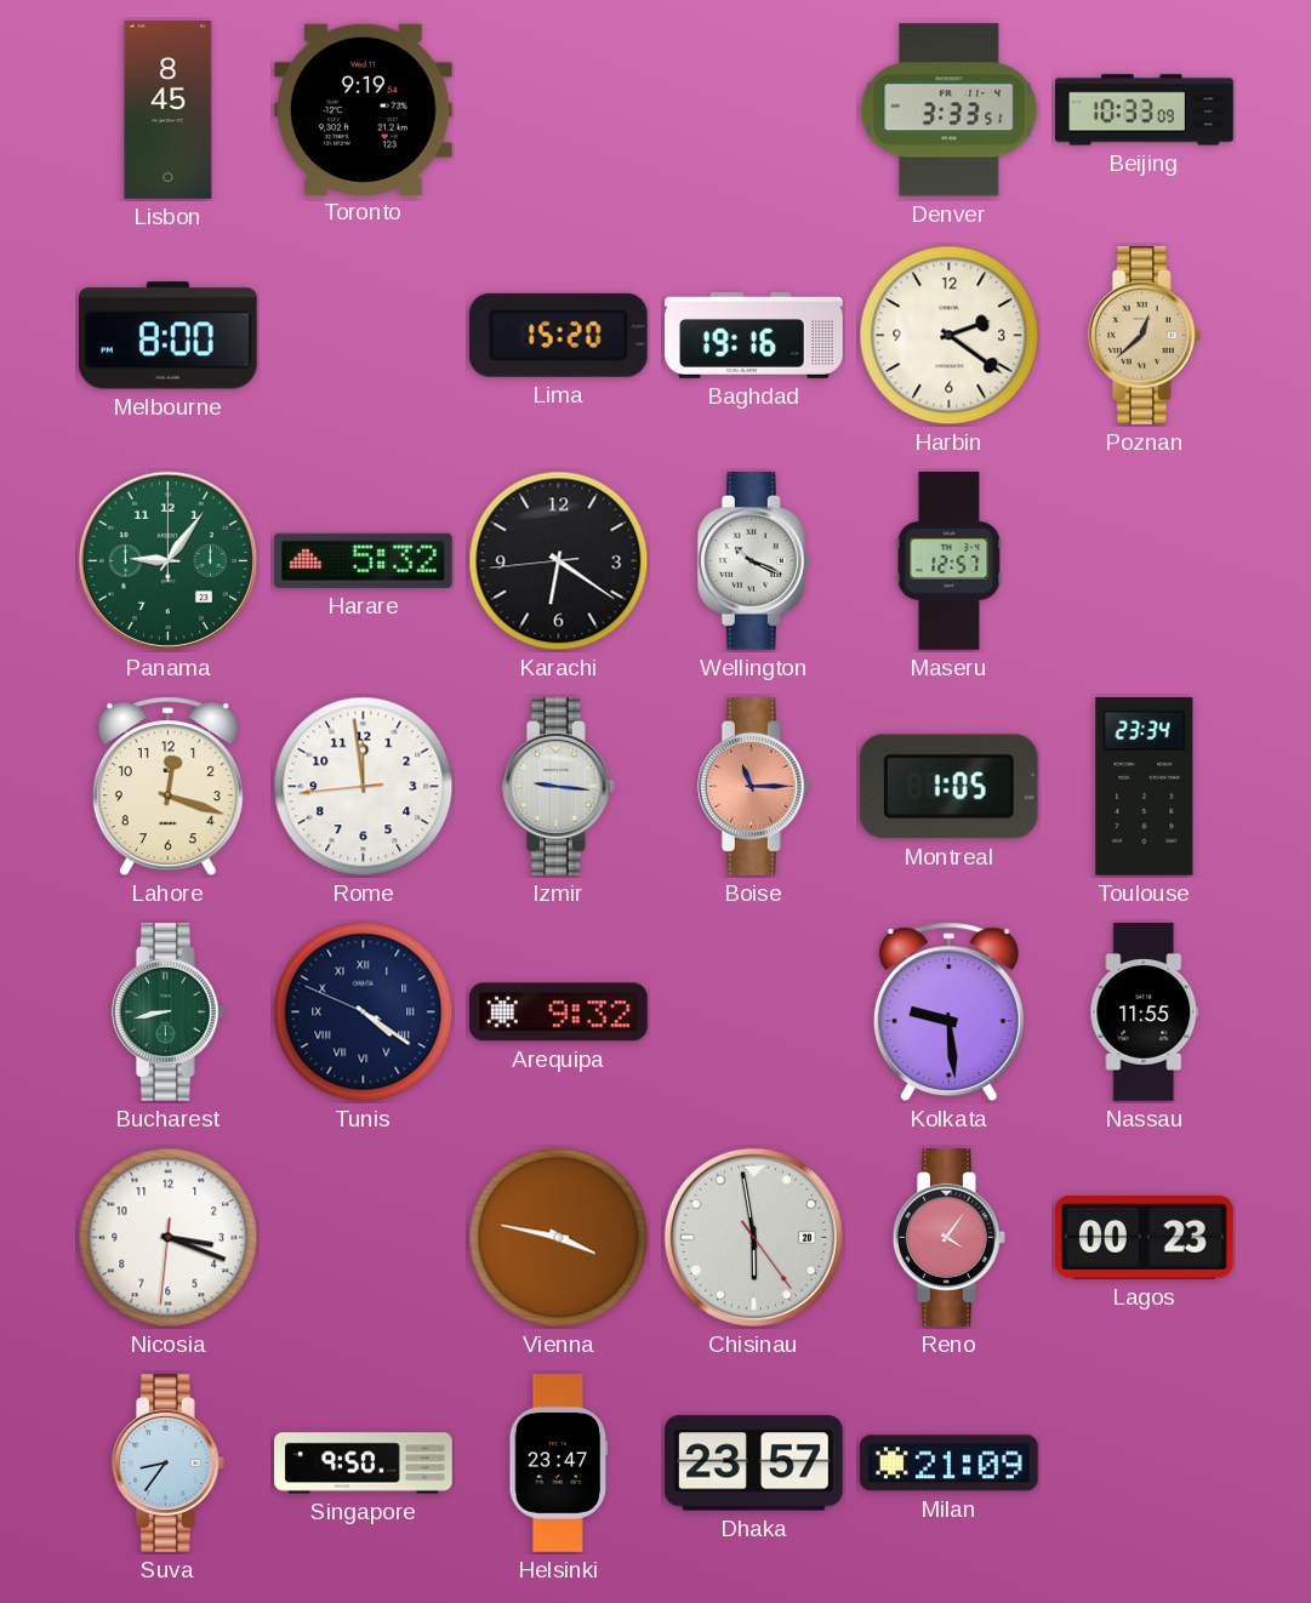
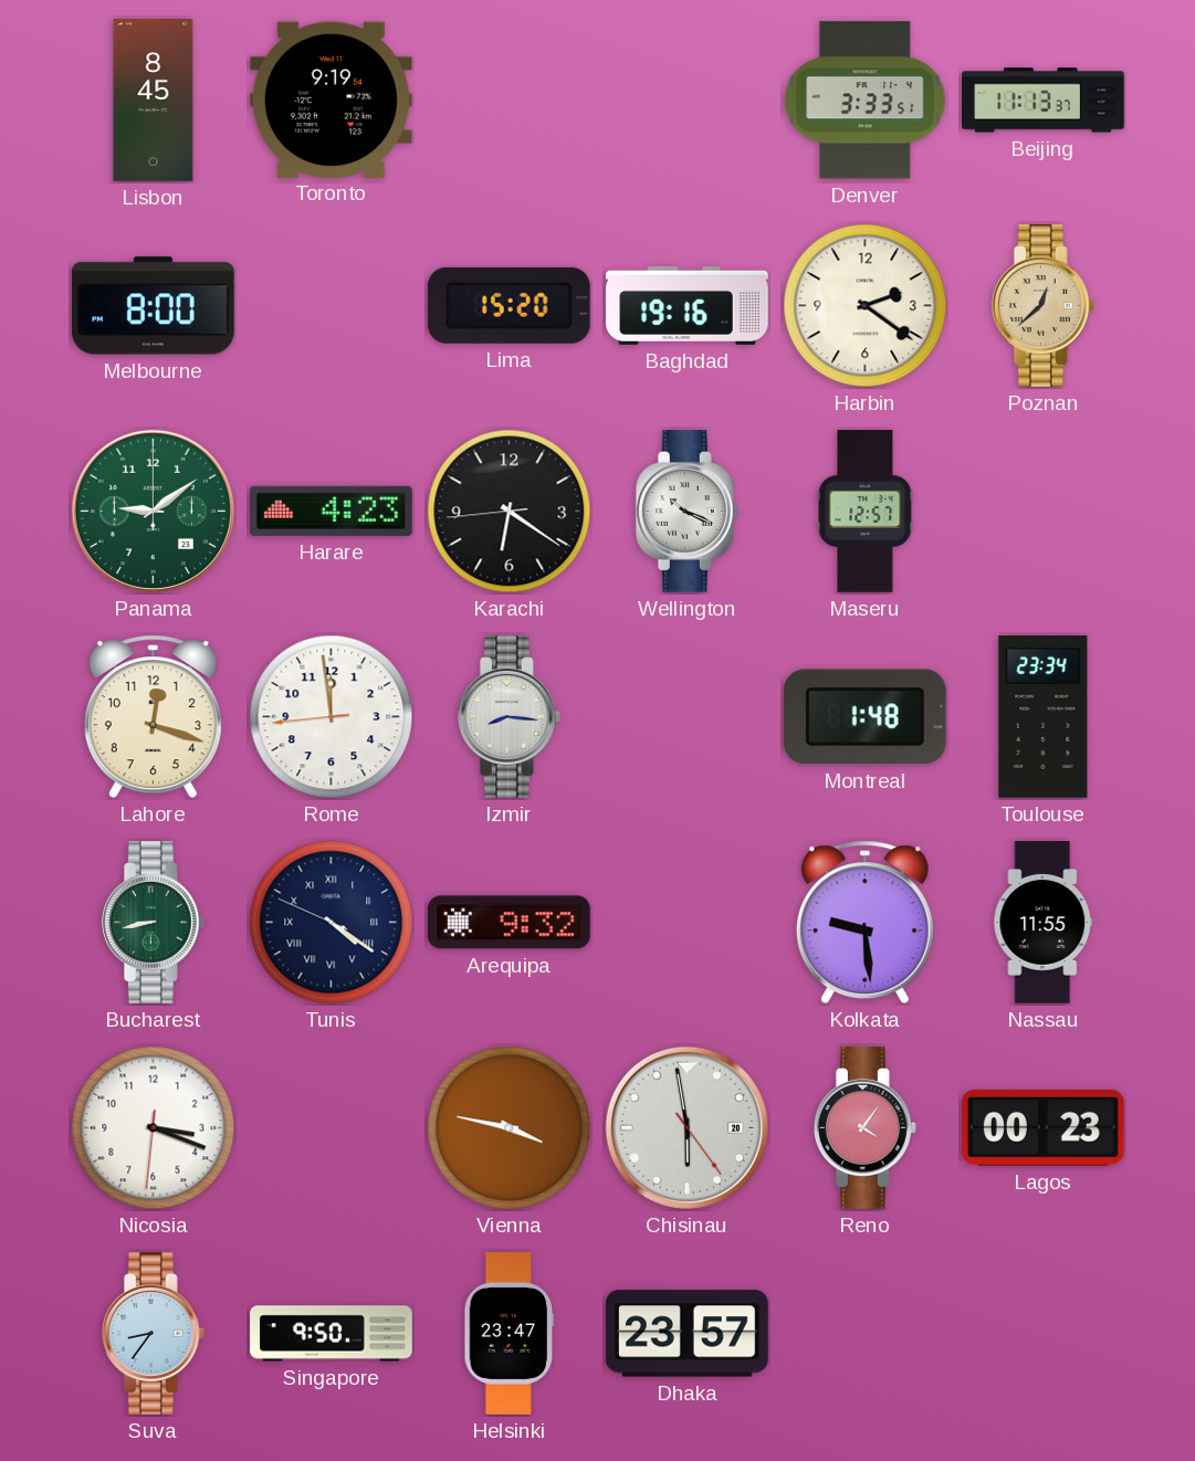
Beijing: 10:33 -> 11:13 (1044, 101)
Panama: 9:06 -> 9:09 (153, 511)
Harare: 5:32 -> 4:23 (331, 511)
Izmir: 9:16 -> 8:16 (509, 717)
Boise: 11:15 -> none (753, 787)
Montreal: 1:05 -> 1:48 (864, 717)
Milan: 21:09 -> none (948, 1464)
